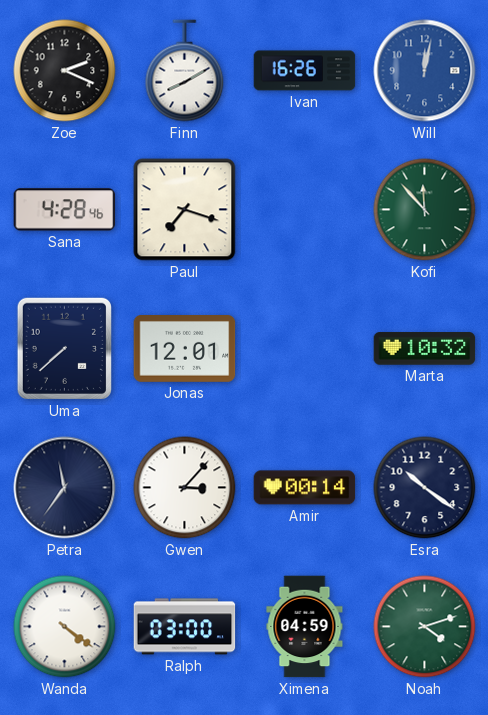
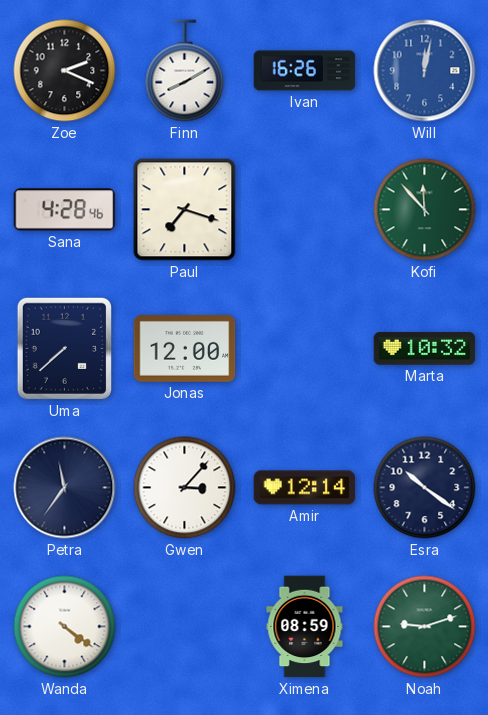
Jonas: 12:01 -> 12:00 (185, 349)
Amir: 00:14 -> 12:14 (305, 488)
Ralph: 03:00 -> none (185, 627)
Ximena: 04:59 -> 08:59 (305, 627)
Noah: 4:12 -> 9:12 (425, 627)
